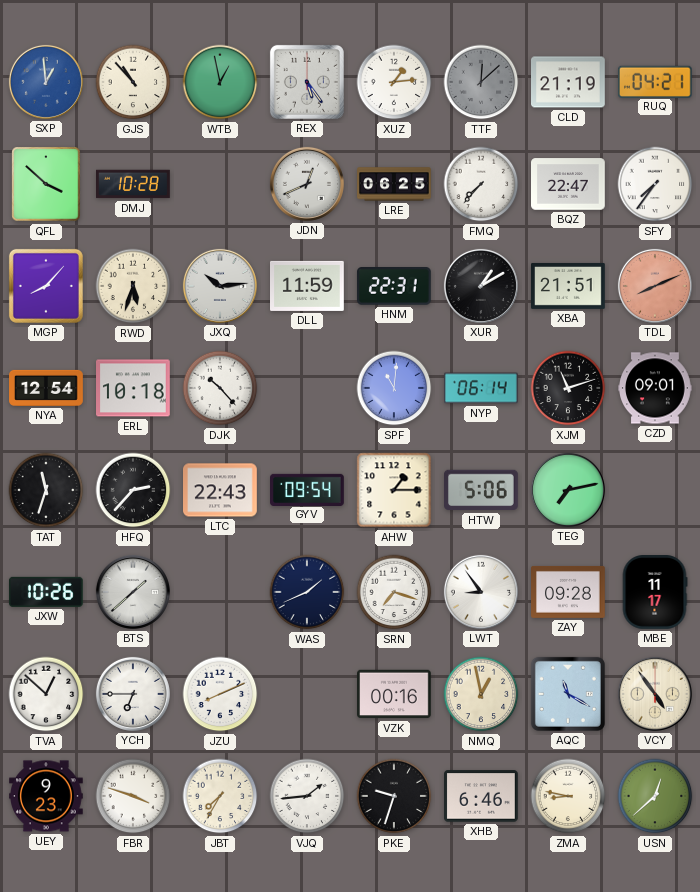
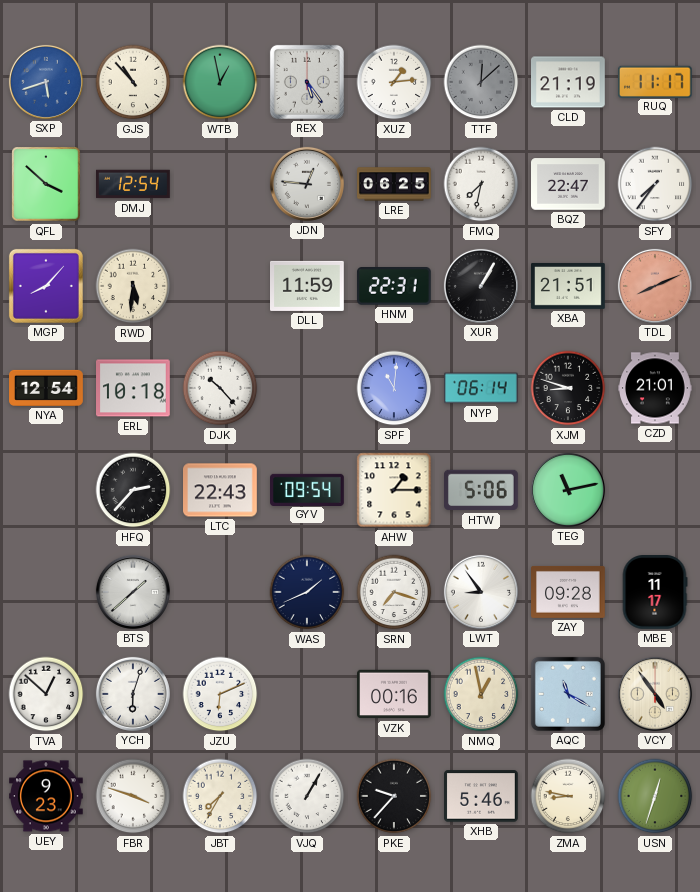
SXP: 12:59 -> 5:42 (46, 82)
RUQ: 04:21 -> 11:17 (655, 81)
DMJ: 10:28 -> 12:54 (134, 184)
JDN: 12:41 -> 12:46 (307, 184)
FMQ: 7:37 -> 7:32 (481, 184)
RWD: 5:33 -> 5:31 (133, 286)
JXQ: 10:14 -> none (220, 286)
XUR: 1:10 -> 1:05 (481, 286)
XJM: 11:12 -> 8:48 (568, 388)
CZD: 09:01 -> 21:01 (655, 388)
TAT: 11:33 -> none (46, 490)
TEG: 7:13 -> 11:13 (568, 490)
JXW: 10:26 -> none (46, 592)
YCH: 6:45 -> 6:03 (133, 694)
JZU: 8:11 -> 6:11 (220, 694)
VJQ: 1:44 -> 1:05 (307, 796)
PKE: 9:33 -> 9:37 (394, 796)
XHB: 6:46 -> 5:46 (482, 796)
USN: 12:38 -> 12:33 (655, 796)
